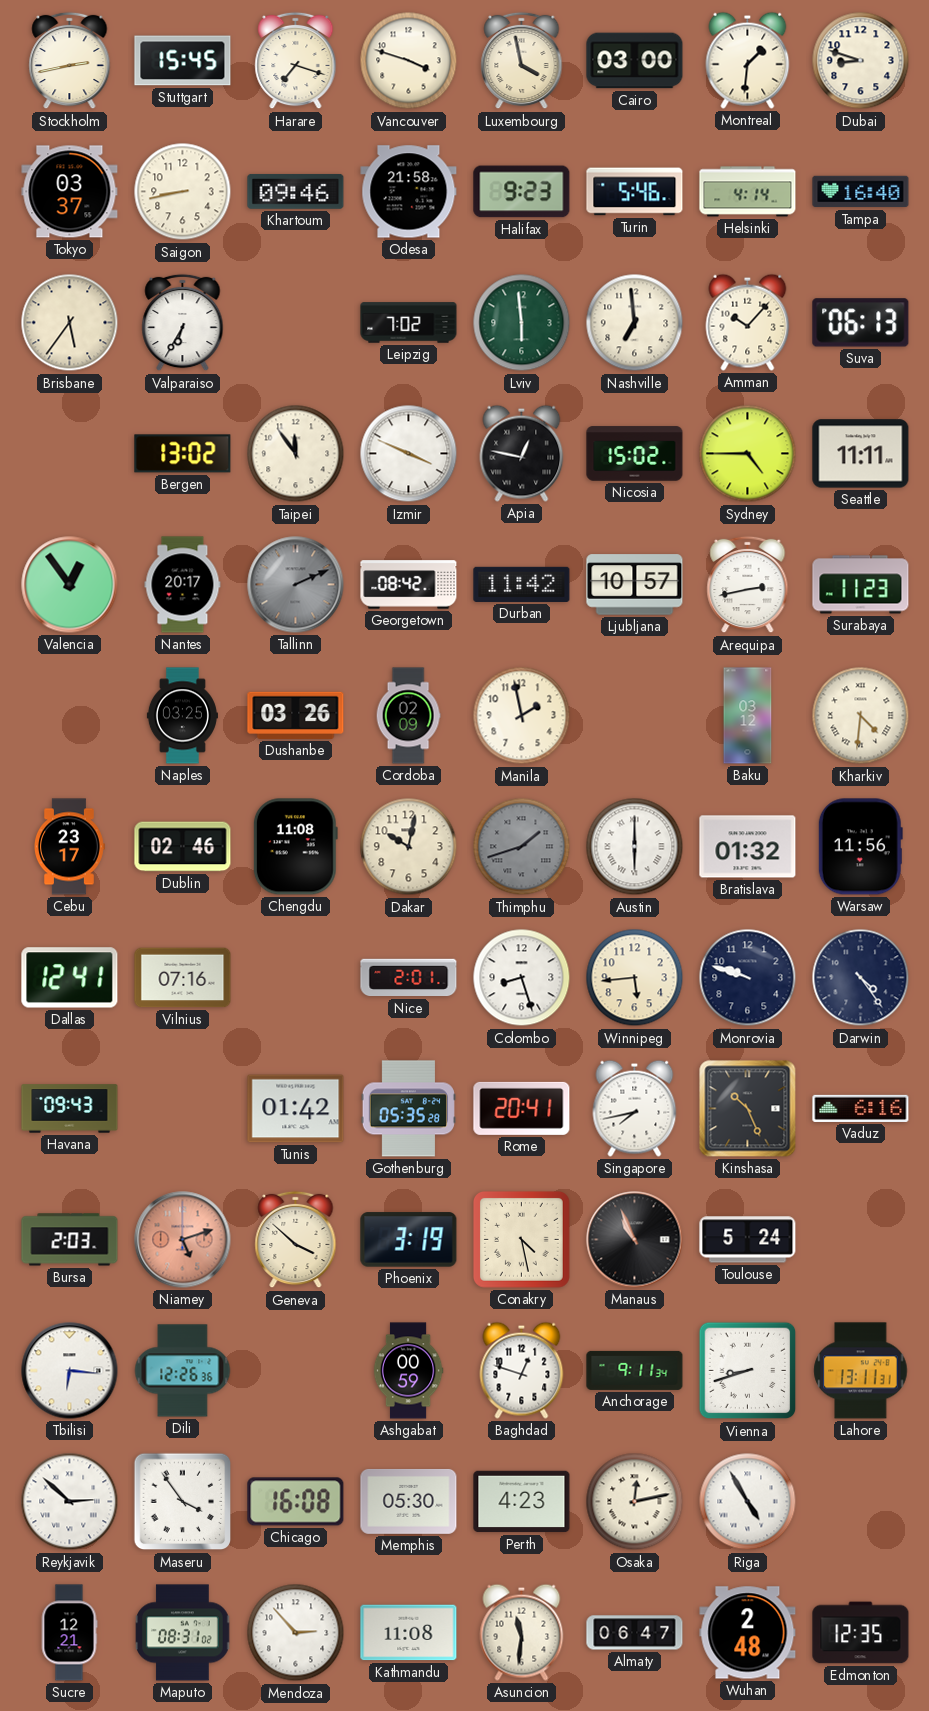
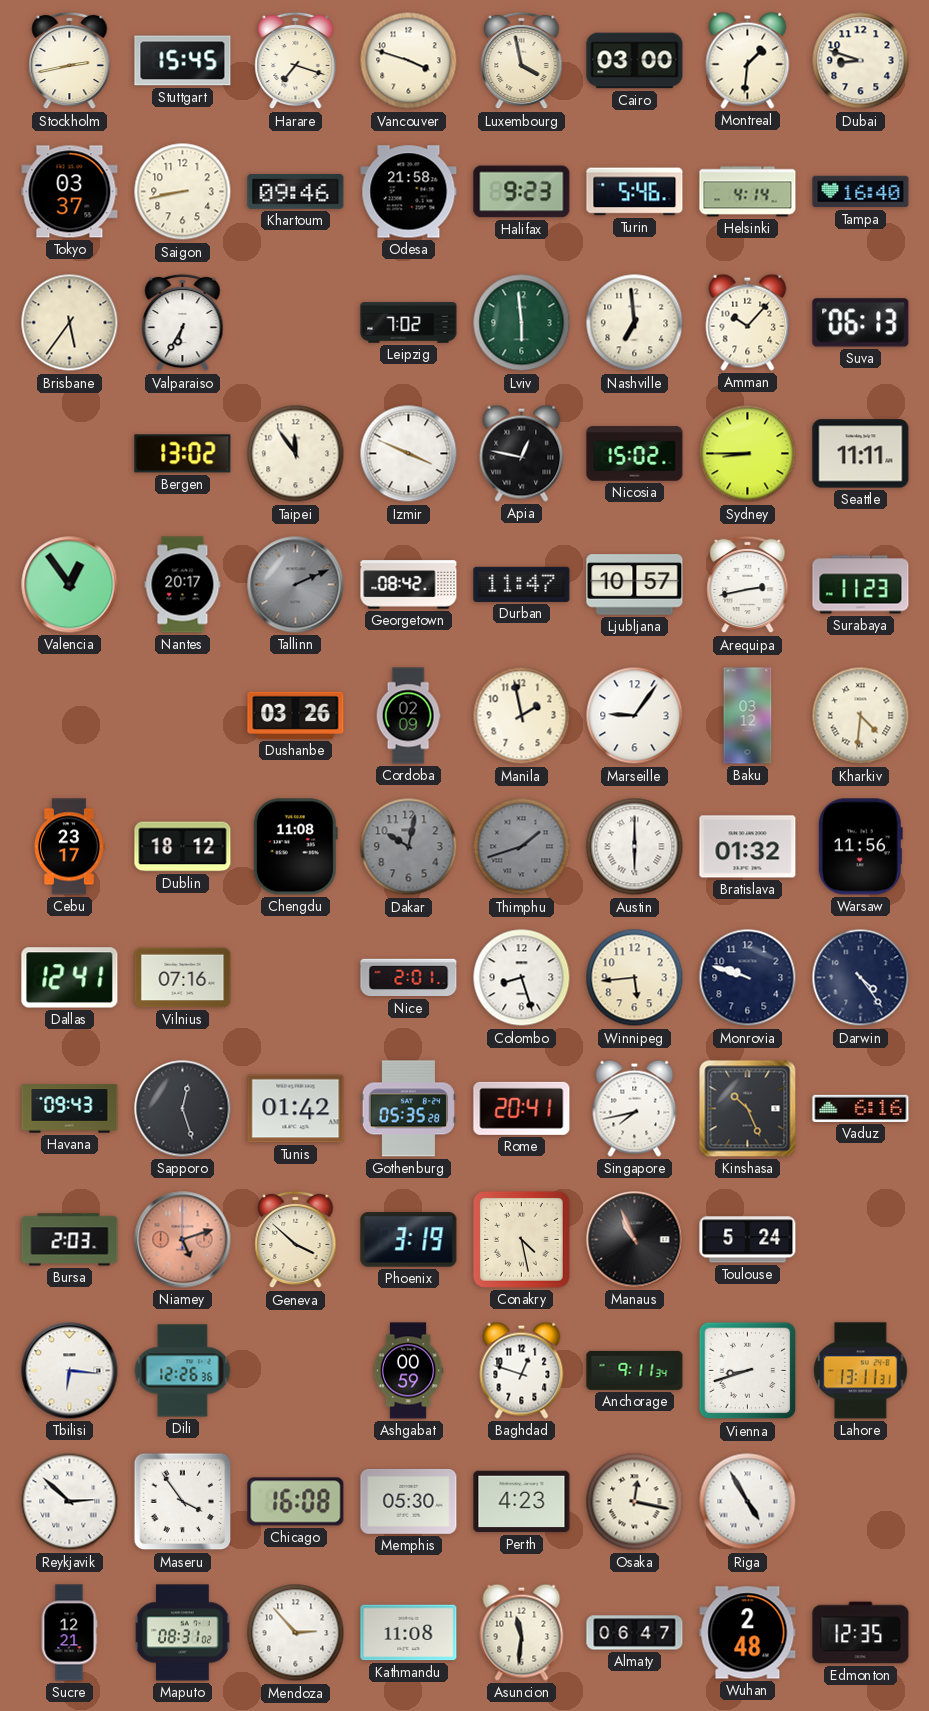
Sydney: 4:45 -> 8:45 (748, 454)
Durban: 11:42 -> 11:47 (522, 584)
Naples: 03:25 -> none (182, 716)
Marseille: none -> 9:06 (635, 716)
Dublin: 02:46 -> 18:12 (183, 847)
Dakar dial: cream -> grey (409, 847)
Sapporo: none -> 12:27 (183, 1109)
Osaka: 12:13 -> 12:17 (635, 1502)
